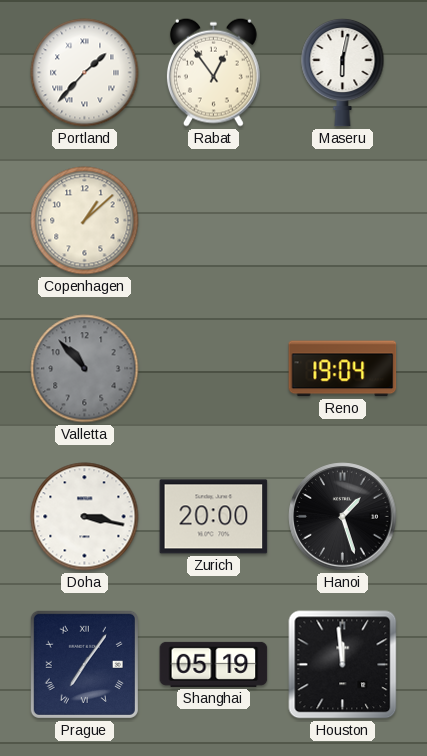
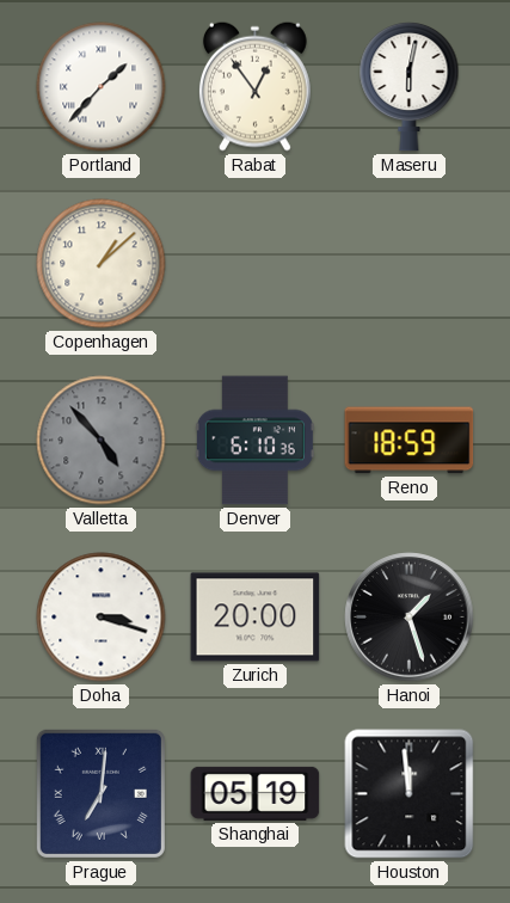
Valletta: 10:53 -> 4:53 (102, 441)
Denver: none -> 6:10 (254, 441)
Reno: 19:04 -> 18:59 (410, 441)
Doha: 3:17 -> 3:18 (102, 618)
Prague: 7:06 -> 7:01 (100, 793)
